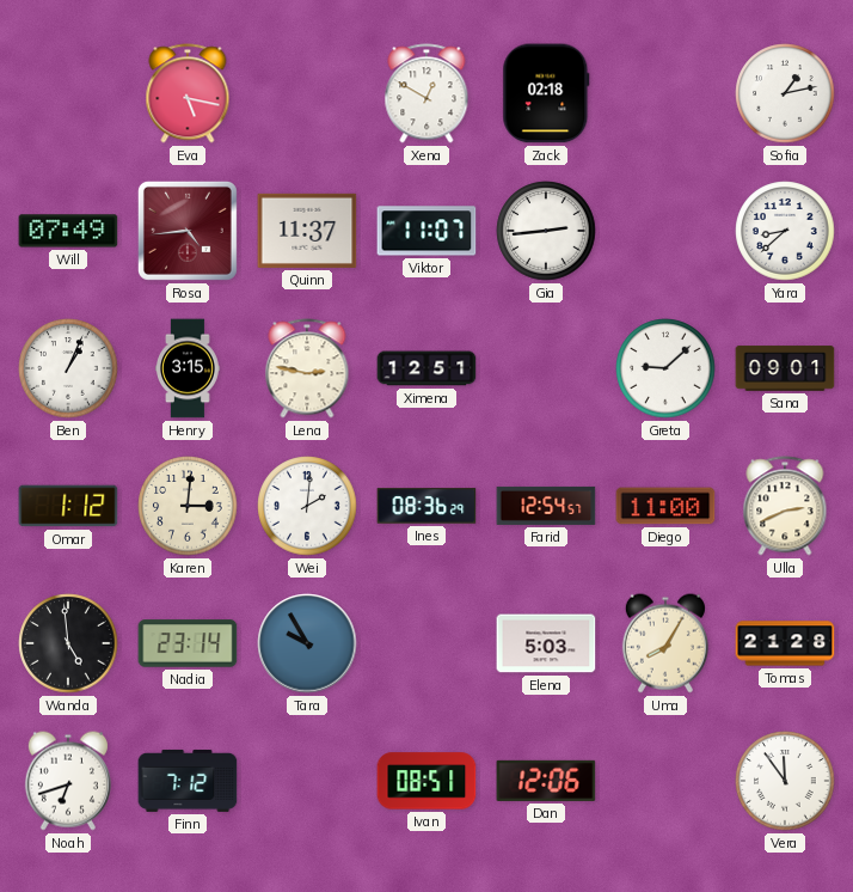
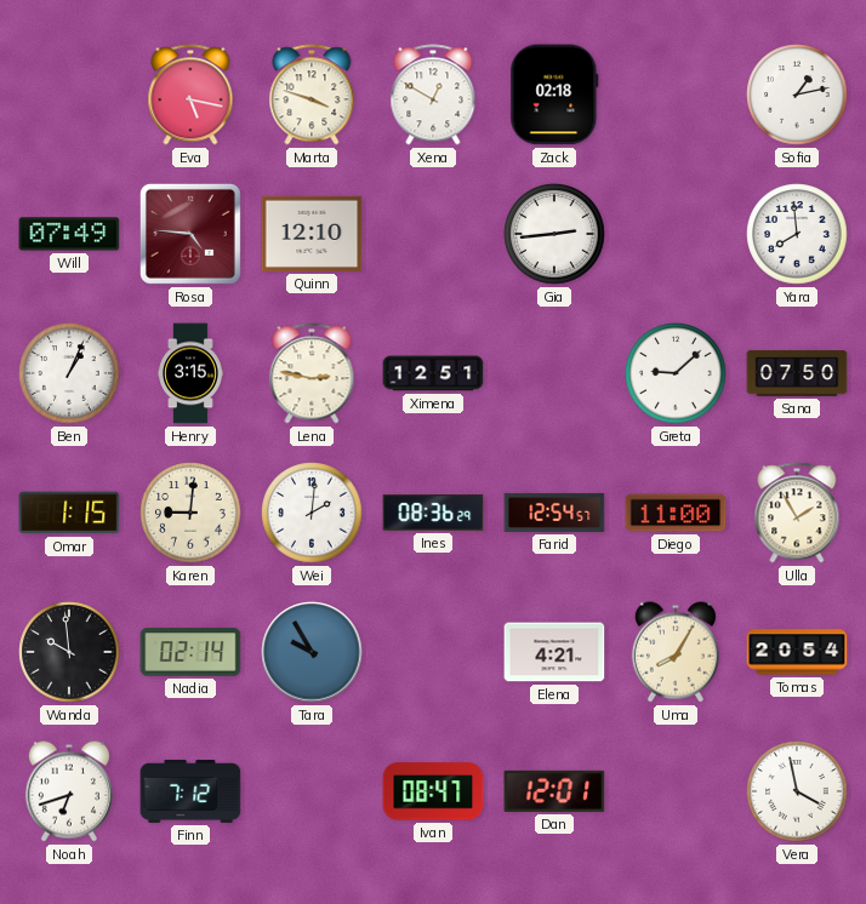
Marta: none -> 3:48 (312, 95)
Rosa: 4:44 -> 4:46 (190, 234)
Quinn: 11:37 -> 12:10 (312, 234)
Viktor: 11:07 -> none (426, 231)
Yara: 8:38 -> 7:59 (797, 234)
Sana: 09:01 -> 07:50 (797, 373)
Omar: 1:12 -> 1:15 (69, 513)
Karen: 3:01 -> 9:01 (190, 513)
Ulla: 2:41 -> 1:55 (797, 513)
Wanda: 4:59 -> 9:59 (69, 652)
Nadia: 23:14 -> 02:14 (190, 652)
Elena: 5:03 -> 4:21 (554, 652)
Tomas: 21:28 -> 20:54 (797, 652)
Ivan: 08:51 -> 08:47 (433, 791)
Dan: 12:06 -> 12:01 (554, 791)
Vera: 11:54 -> 3:58 (797, 791)
